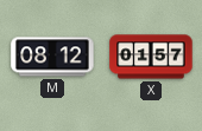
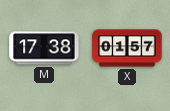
M: 08:12 -> 17:38 (44, 48)
